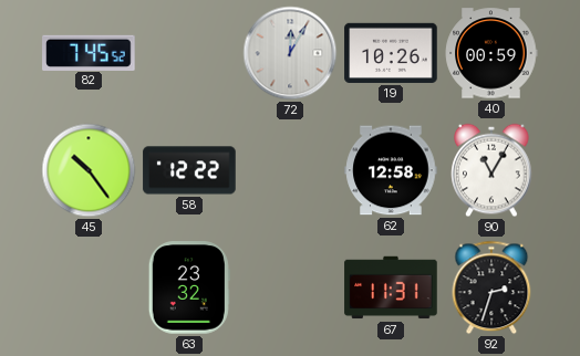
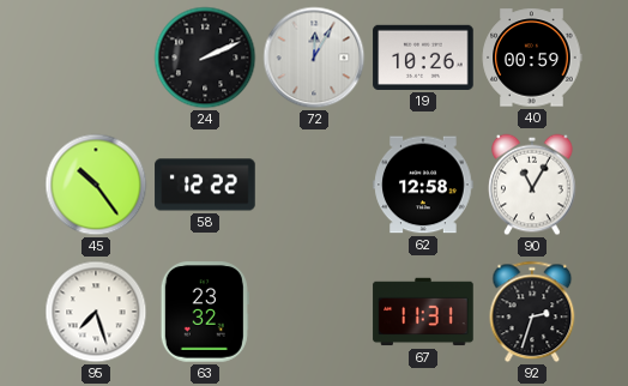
82: 7:45 -> none (89, 52)
24: none -> 2:11 (205, 58)
95: none -> 7:27 (96, 312)
